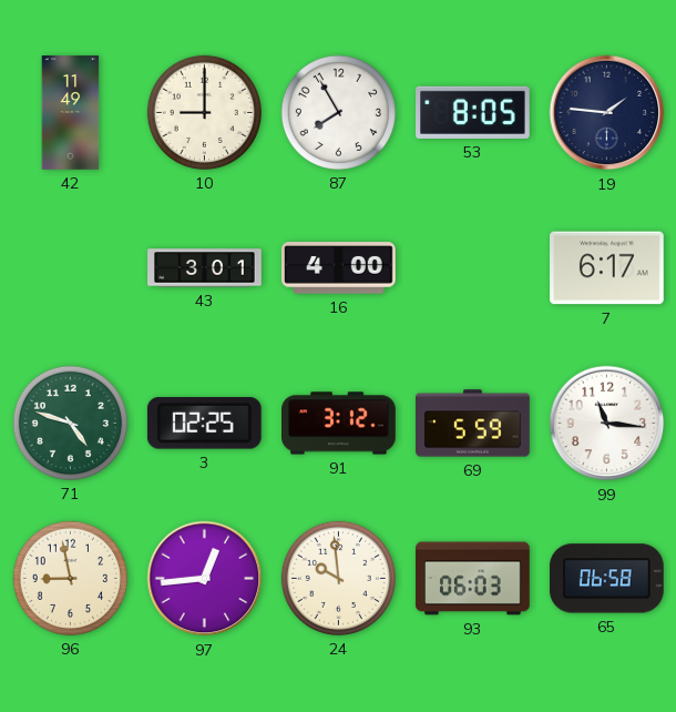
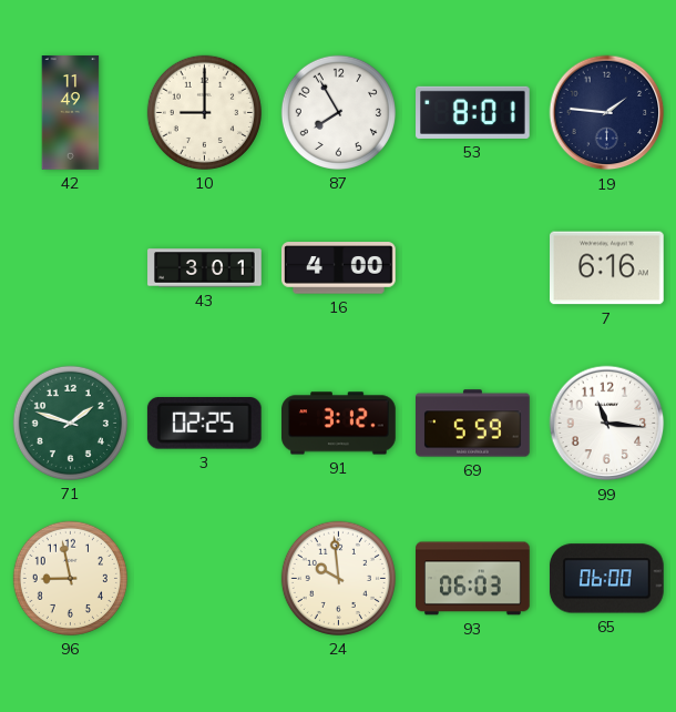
53: 8:05 -> 8:01 (473, 112)
7: 6:17 -> 6:16 (607, 268)
71: 4:48 -> 1:48 (70, 423)
97: 12:44 -> none (205, 579)
65: 06:58 -> 06:00 (606, 579)
